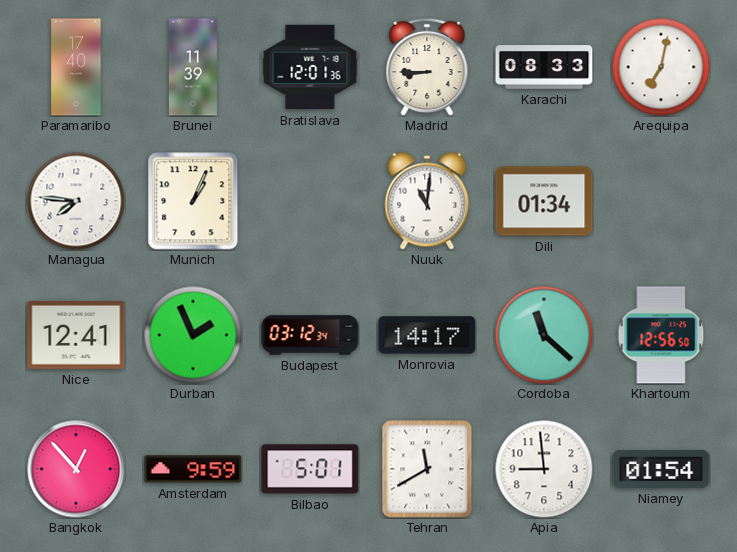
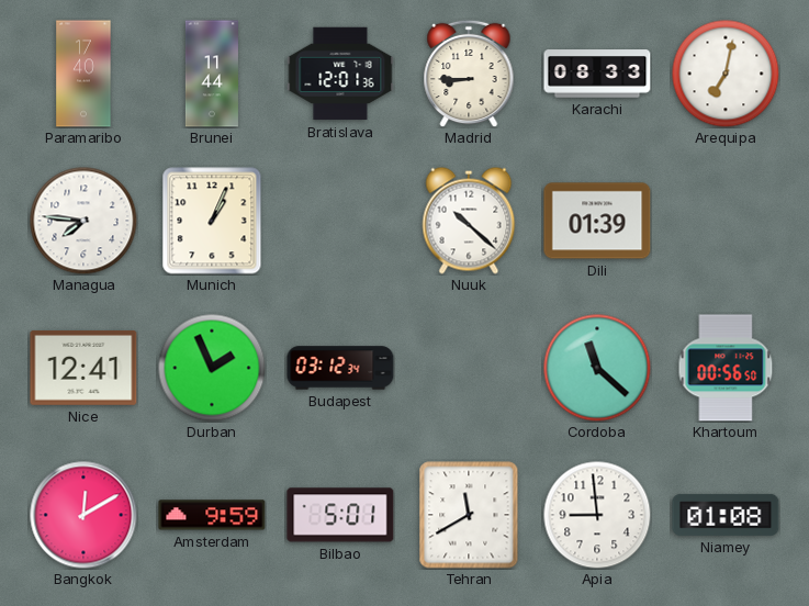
Brunei: 11:39 -> 11:44 (212, 74)
Nuuk: 11:01 -> 10:22 (469, 221)
Dili: 01:34 -> 01:39 (597, 221)
Monrovia: 14:17 -> none (427, 335)
Khartoum: 12:56 -> 00:56 (726, 368)
Bangkok: 12:53 -> 12:10 (83, 515)
Niamey: 01:54 -> 01:08 (726, 515)
